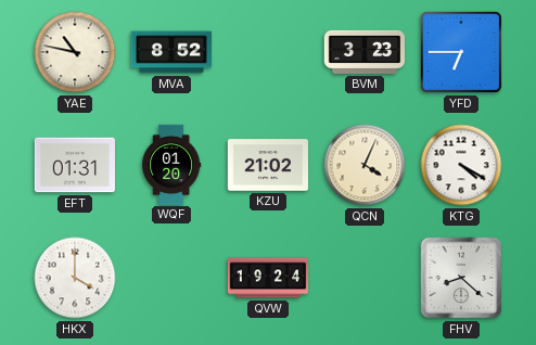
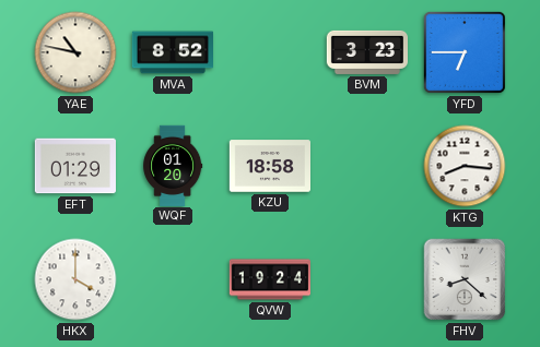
EFT: 01:31 -> 01:29 (74, 166)
KZU: 21:02 -> 18:58 (269, 166)
QCN: 4:04 -> none (365, 165)
KTG: 4:20 -> 8:16 (465, 166)
